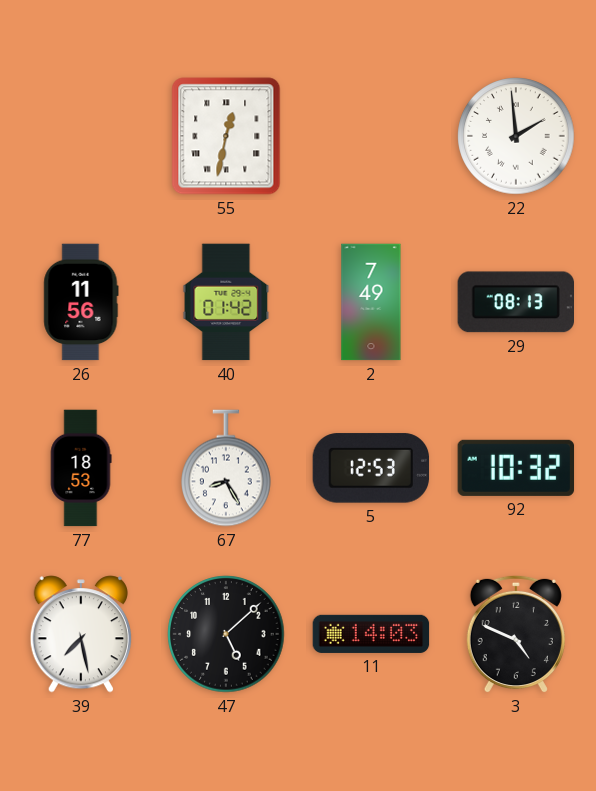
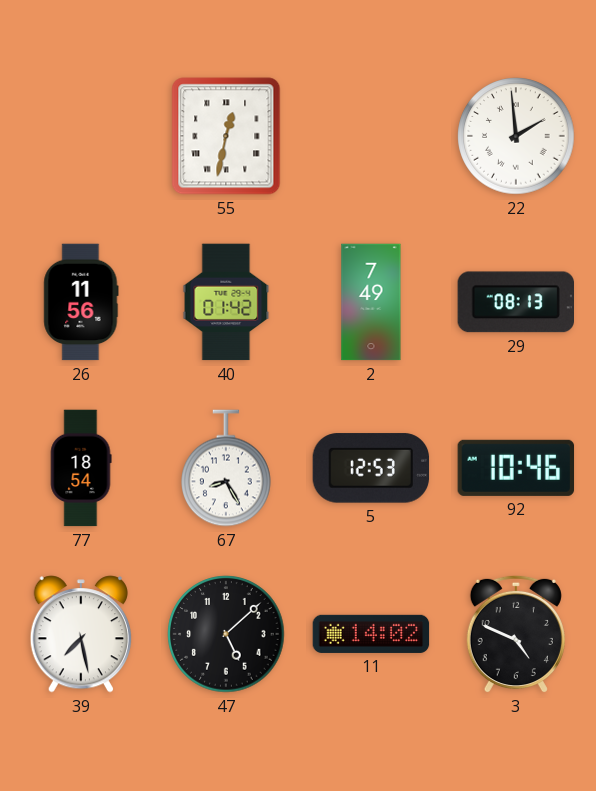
77: 18:53 -> 18:54 (81, 468)
92: 10:32 -> 10:46 (516, 468)
11: 14:03 -> 14:02 (371, 634)
